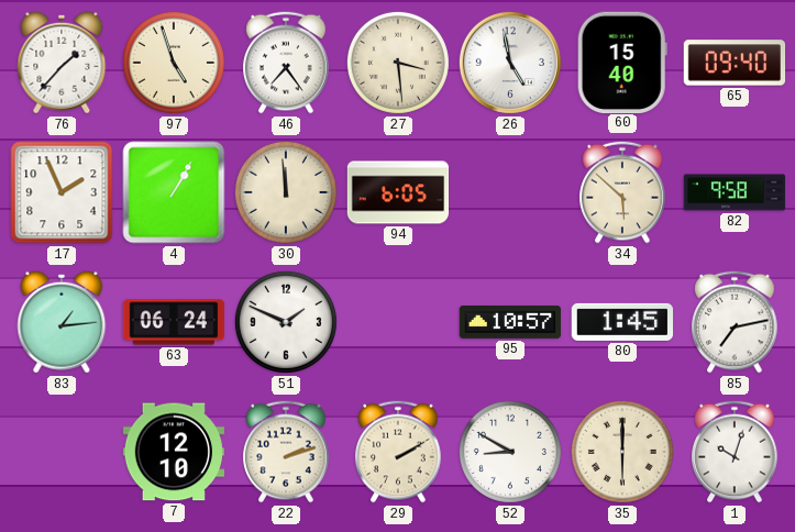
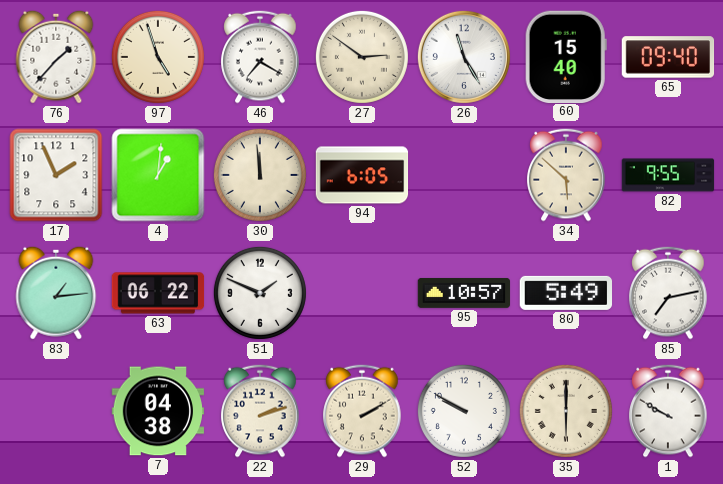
46: 7:24 -> 7:20 (260, 57)
27: 3:29 -> 2:51 (362, 57)
26: 4:58 -> 11:25 (464, 57)
4: 1:05 -> 1:01 (158, 175)
82: 9:58 -> 9:55 (668, 175)
63: 06:24 -> 06:22 (158, 293)
80: 1:45 -> 5:49 (566, 293)
7: 12:10 -> 04:38 (158, 411)
52: 8:50 -> 9:50 (464, 411)
1: 10:03 -> 9:50 (668, 411)
